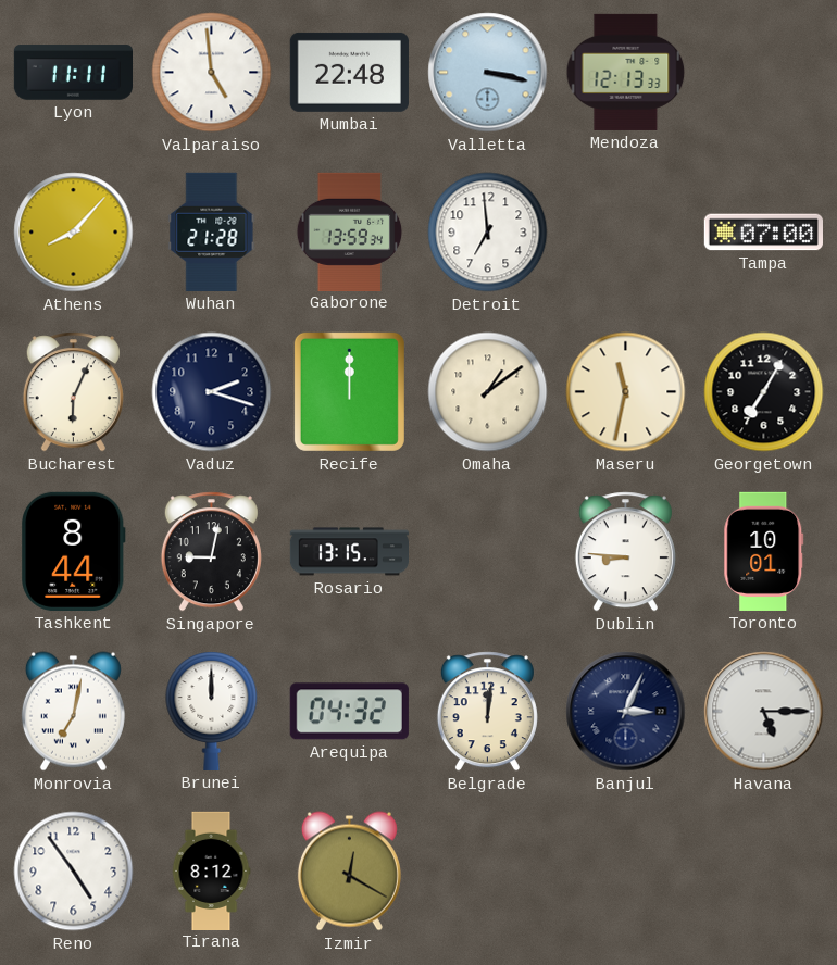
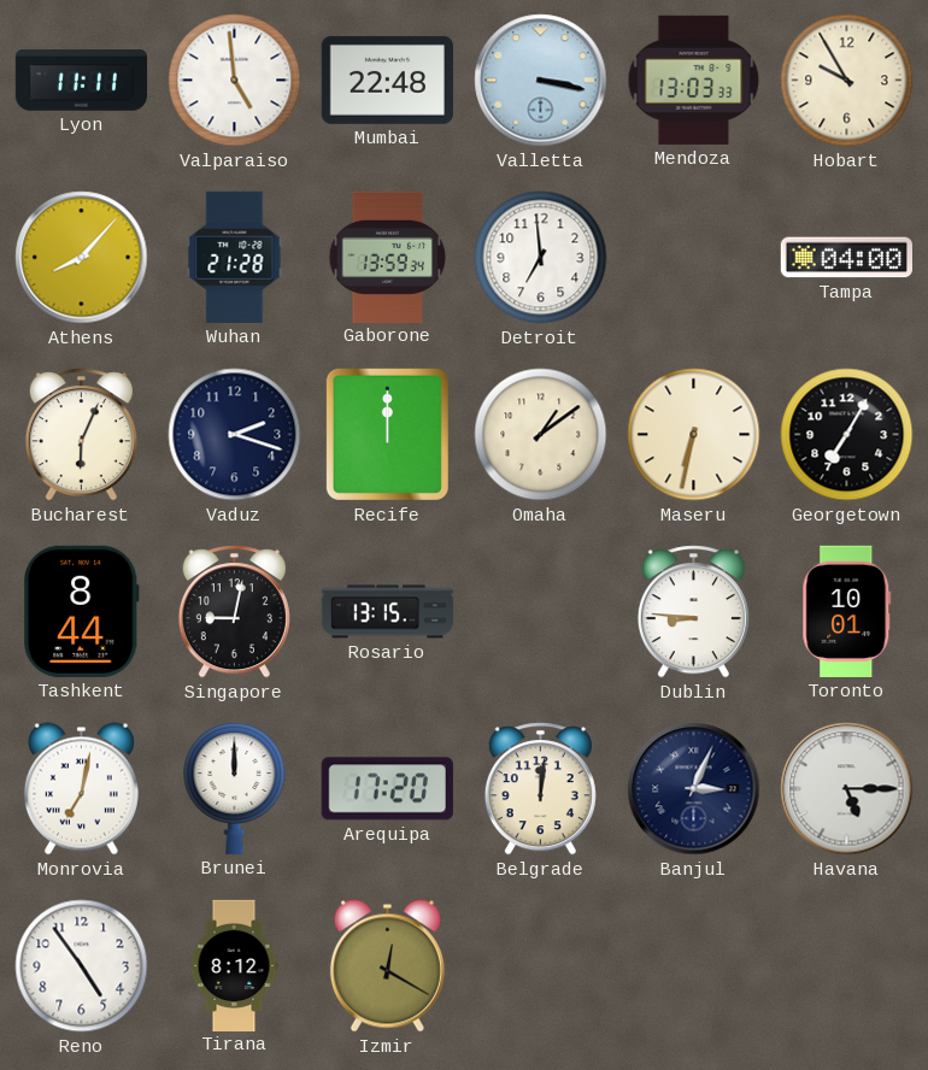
Mendoza: 12:13 -> 13:03 (694, 80)
Hobart: none -> 9:55 (847, 81)
Tampa: 07:00 -> 04:00 (846, 258)
Maseru: 11:32 -> 6:32 (694, 435)
Arequipa: 04:32 -> 17:20 (387, 789)
